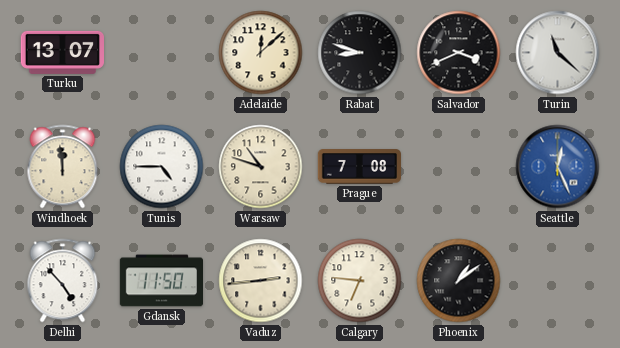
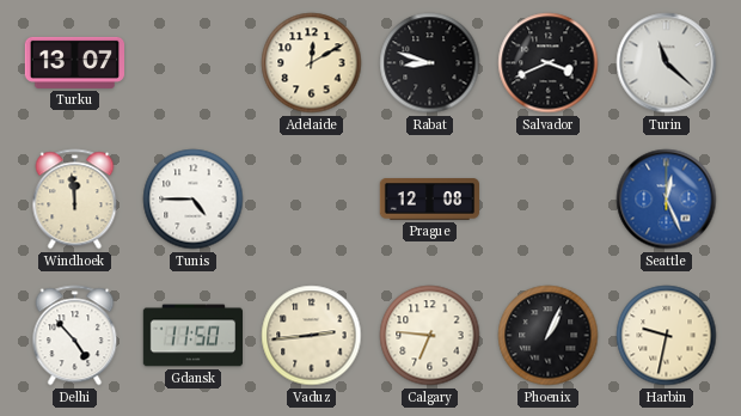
Adelaide: 12:08 -> 12:10 (312, 63)
Warsaw: 10:48 -> none (261, 167)
Prague: 7:08 -> 12:08 (429, 200)
Phoenix: 1:09 -> 1:04 (549, 336)
Harbin: none -> 9:32 (667, 336)
